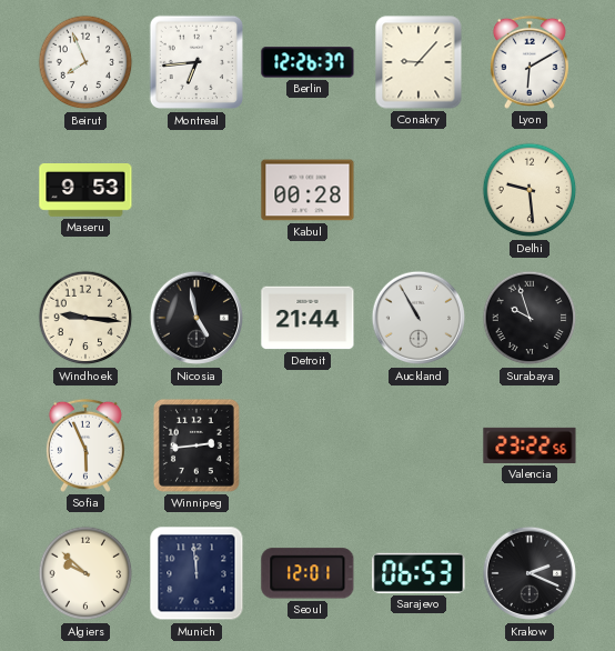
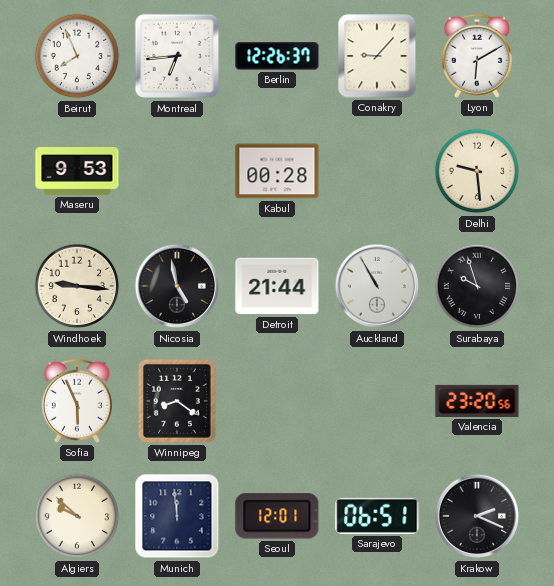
Winnipeg: 2:44 -> 8:21 (177, 401)
Valencia: 23:22 -> 23:20 (477, 401)
Sarajevo: 06:53 -> 06:51 (377, 516)
